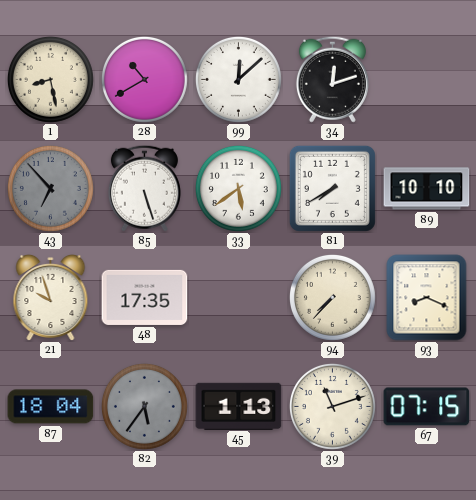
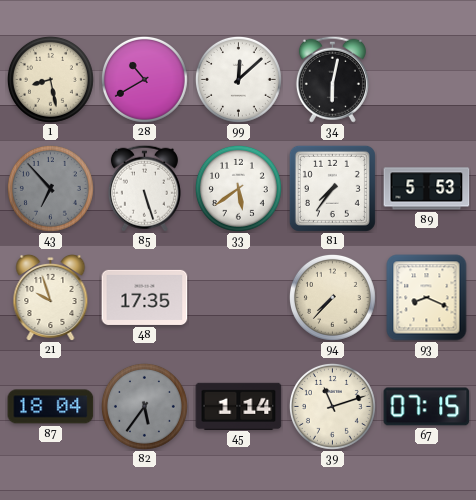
34: 12:12 -> 6:02 (332, 79)
81: 7:40 -> 7:36 (332, 188)
89: 10:10 -> 5:53 (427, 189)
45: 1:13 -> 1:14 (239, 406)
